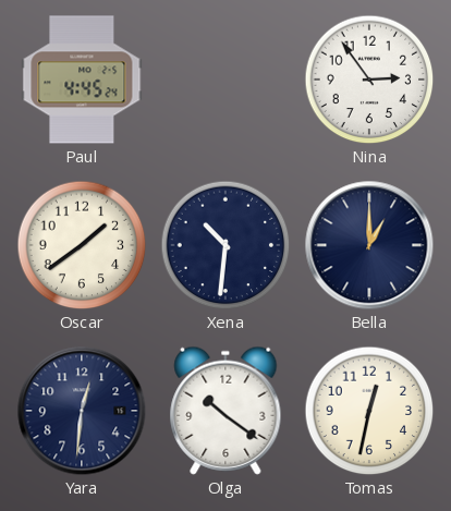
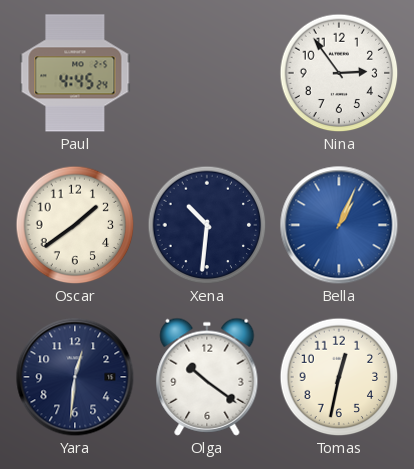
Bella: 1:00 -> 1:04 (339, 225)
Bella dial: navy -> blue (339, 225)
